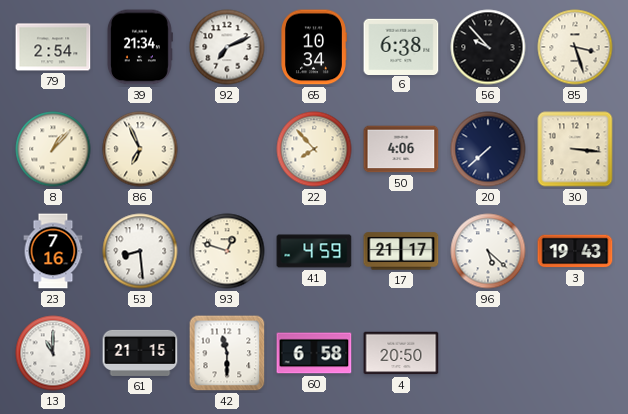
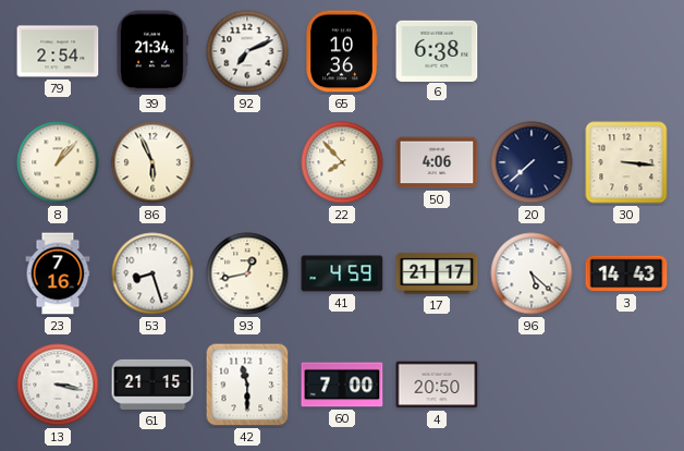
65: 10:34 -> 10:36 (342, 51)
56: 9:53 -> none (488, 47)
85: 3:27 -> none (575, 47)
86: 6:56 -> 5:56 (152, 162)
53: 8:29 -> 8:27 (152, 273)
93: 12:48 -> 12:43 (247, 273)
3: 19:43 -> 14:43 (626, 273)
13: 11:00 -> 3:17 (58, 385)
60: 6:58 -> 7:00 (342, 385)
